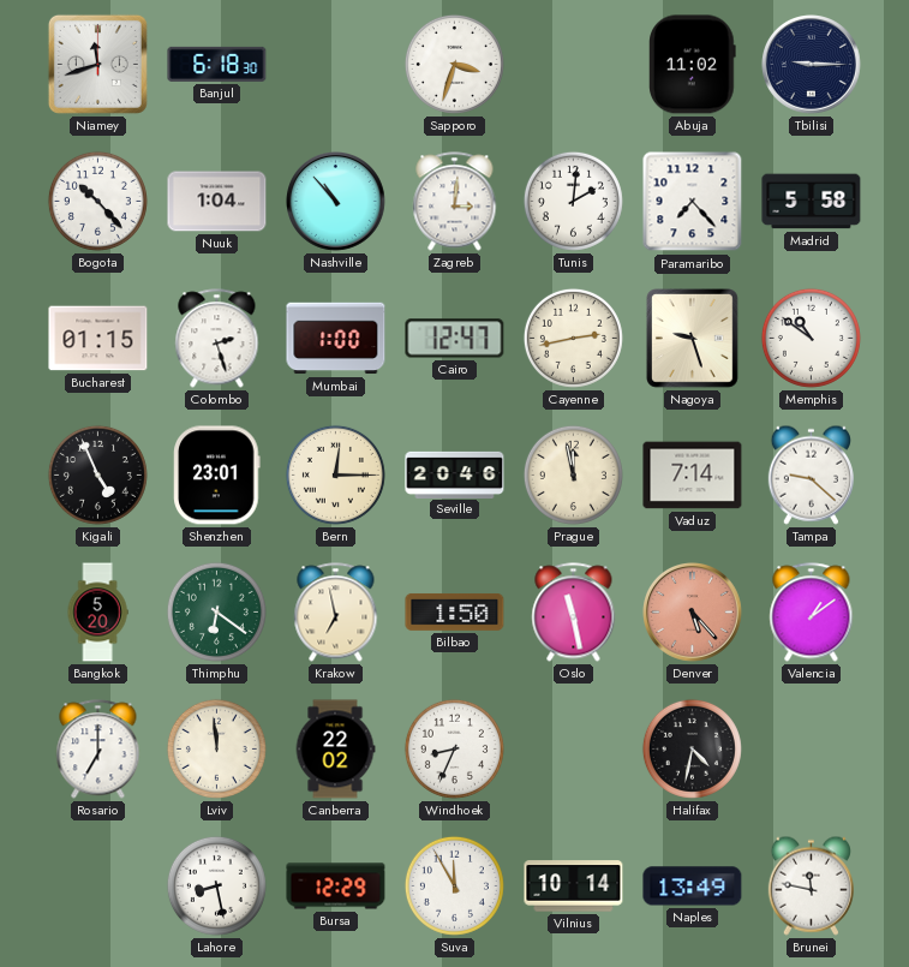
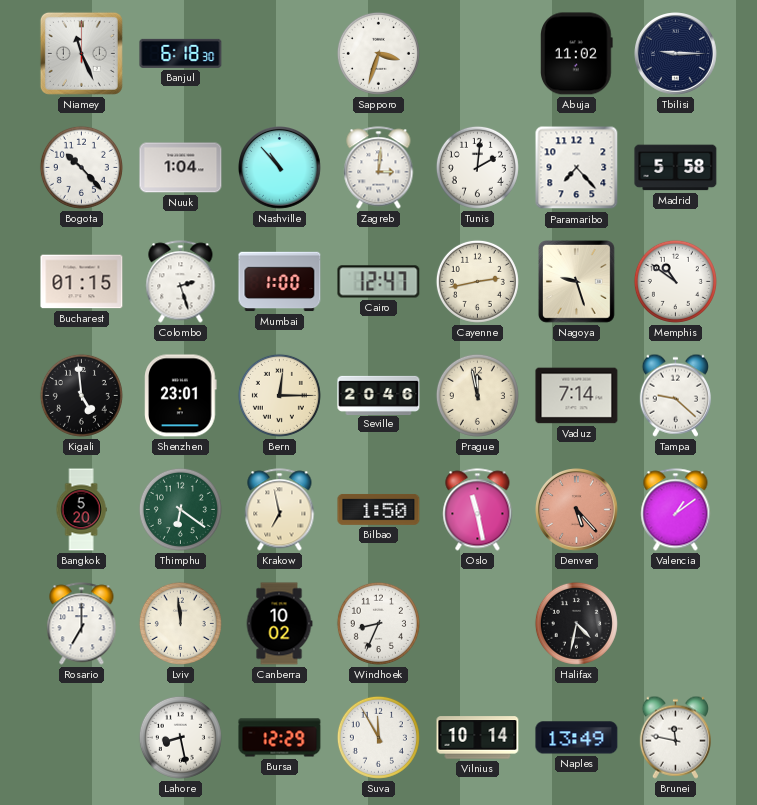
Niamey: 11:42 -> 11:26 (81, 53)
Kigali: 4:56 -> 4:59 (81, 395)
Canberra: 22:02 -> 10:02 (279, 624)
